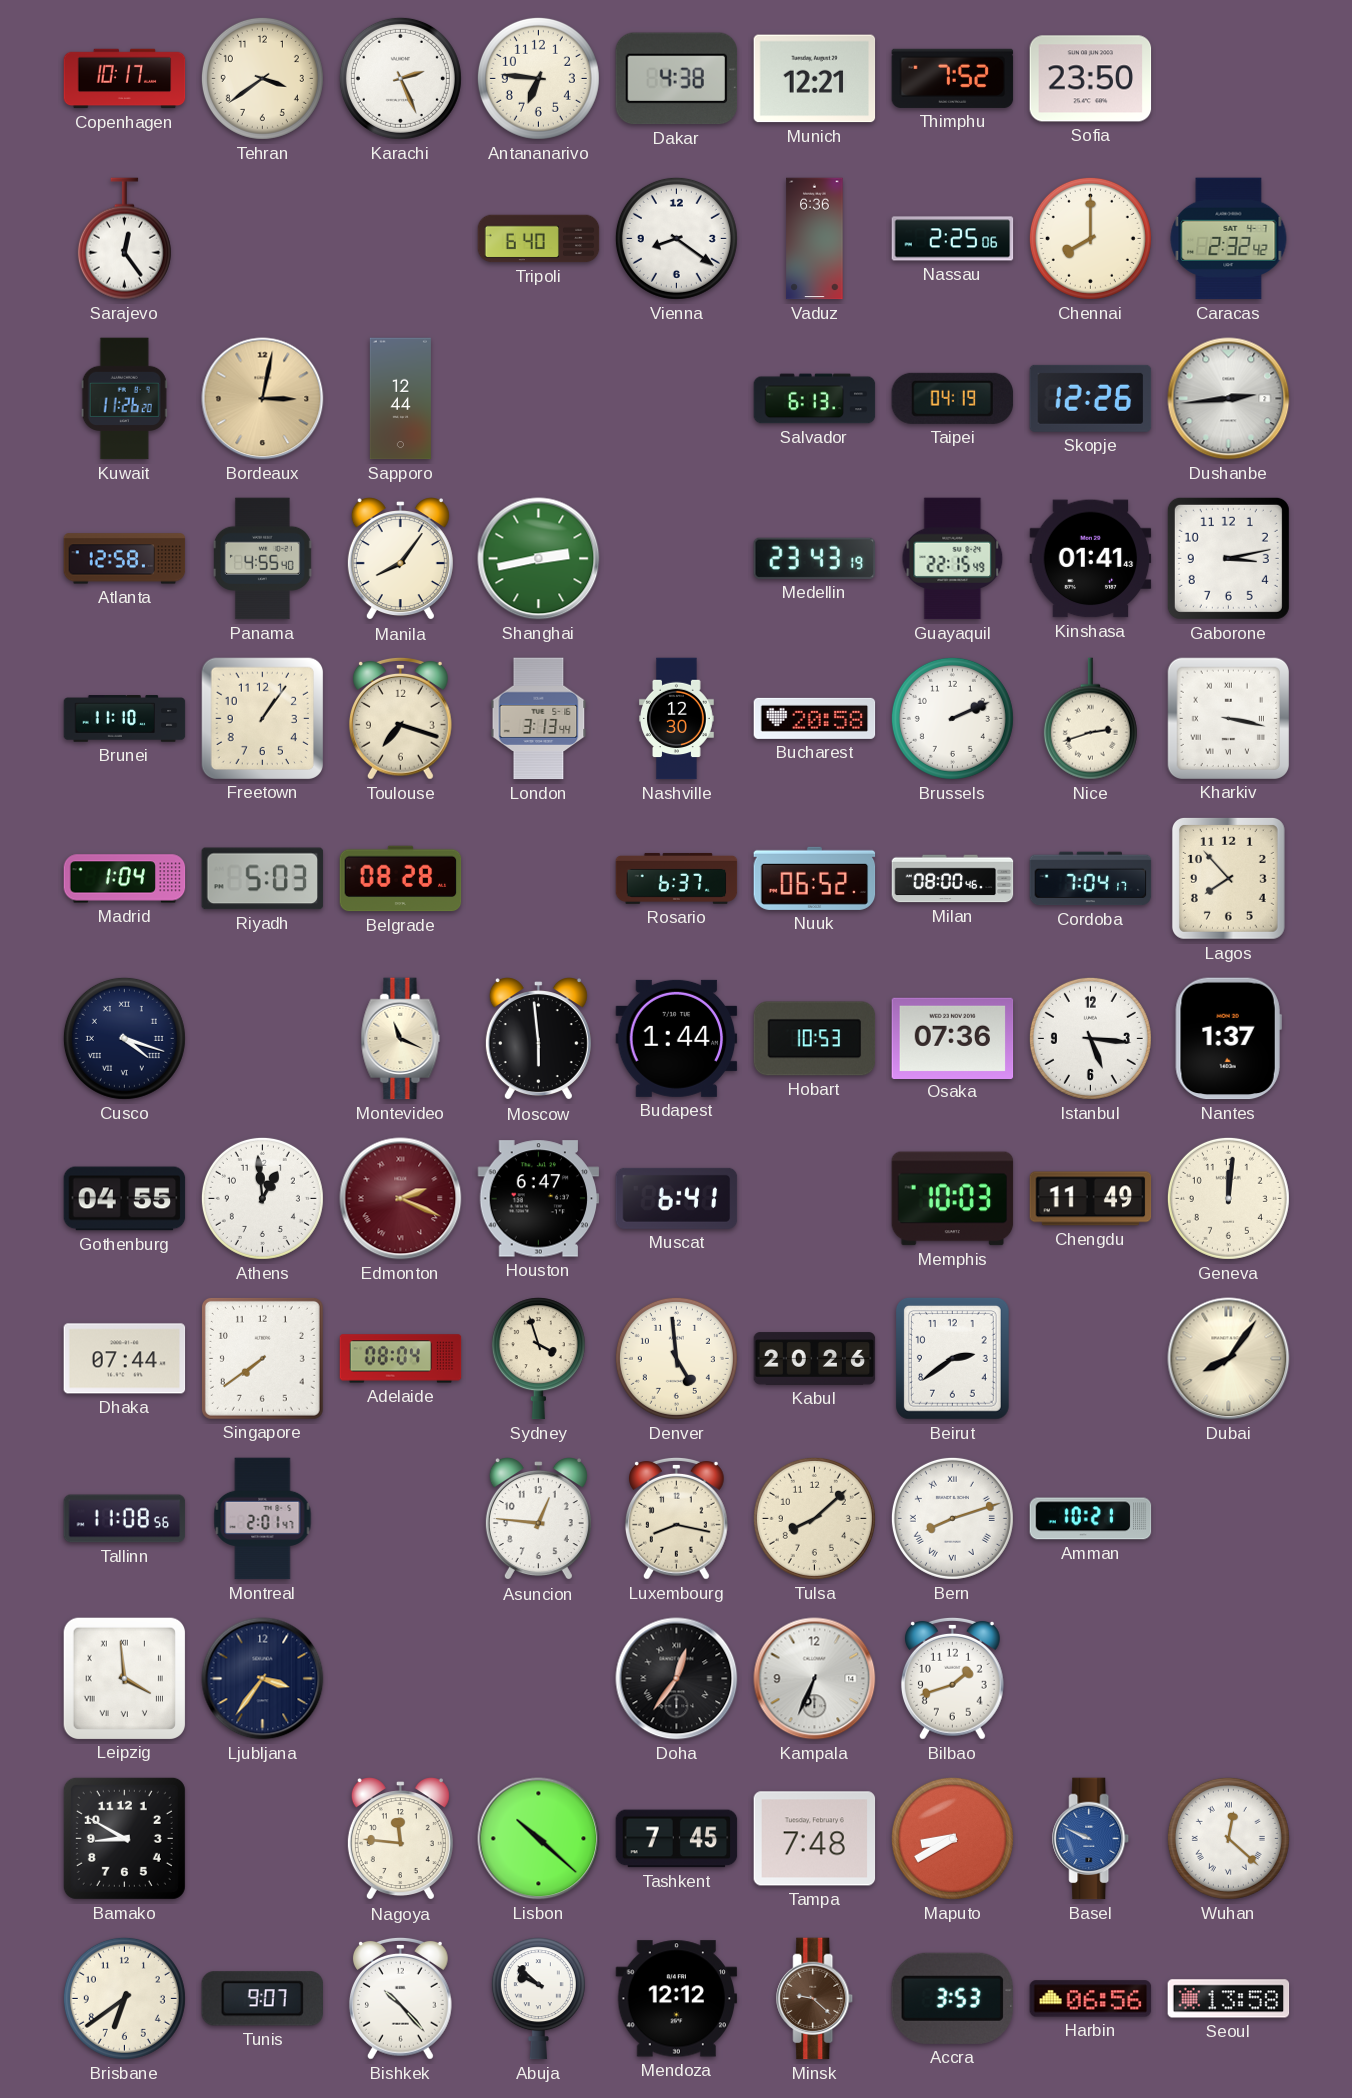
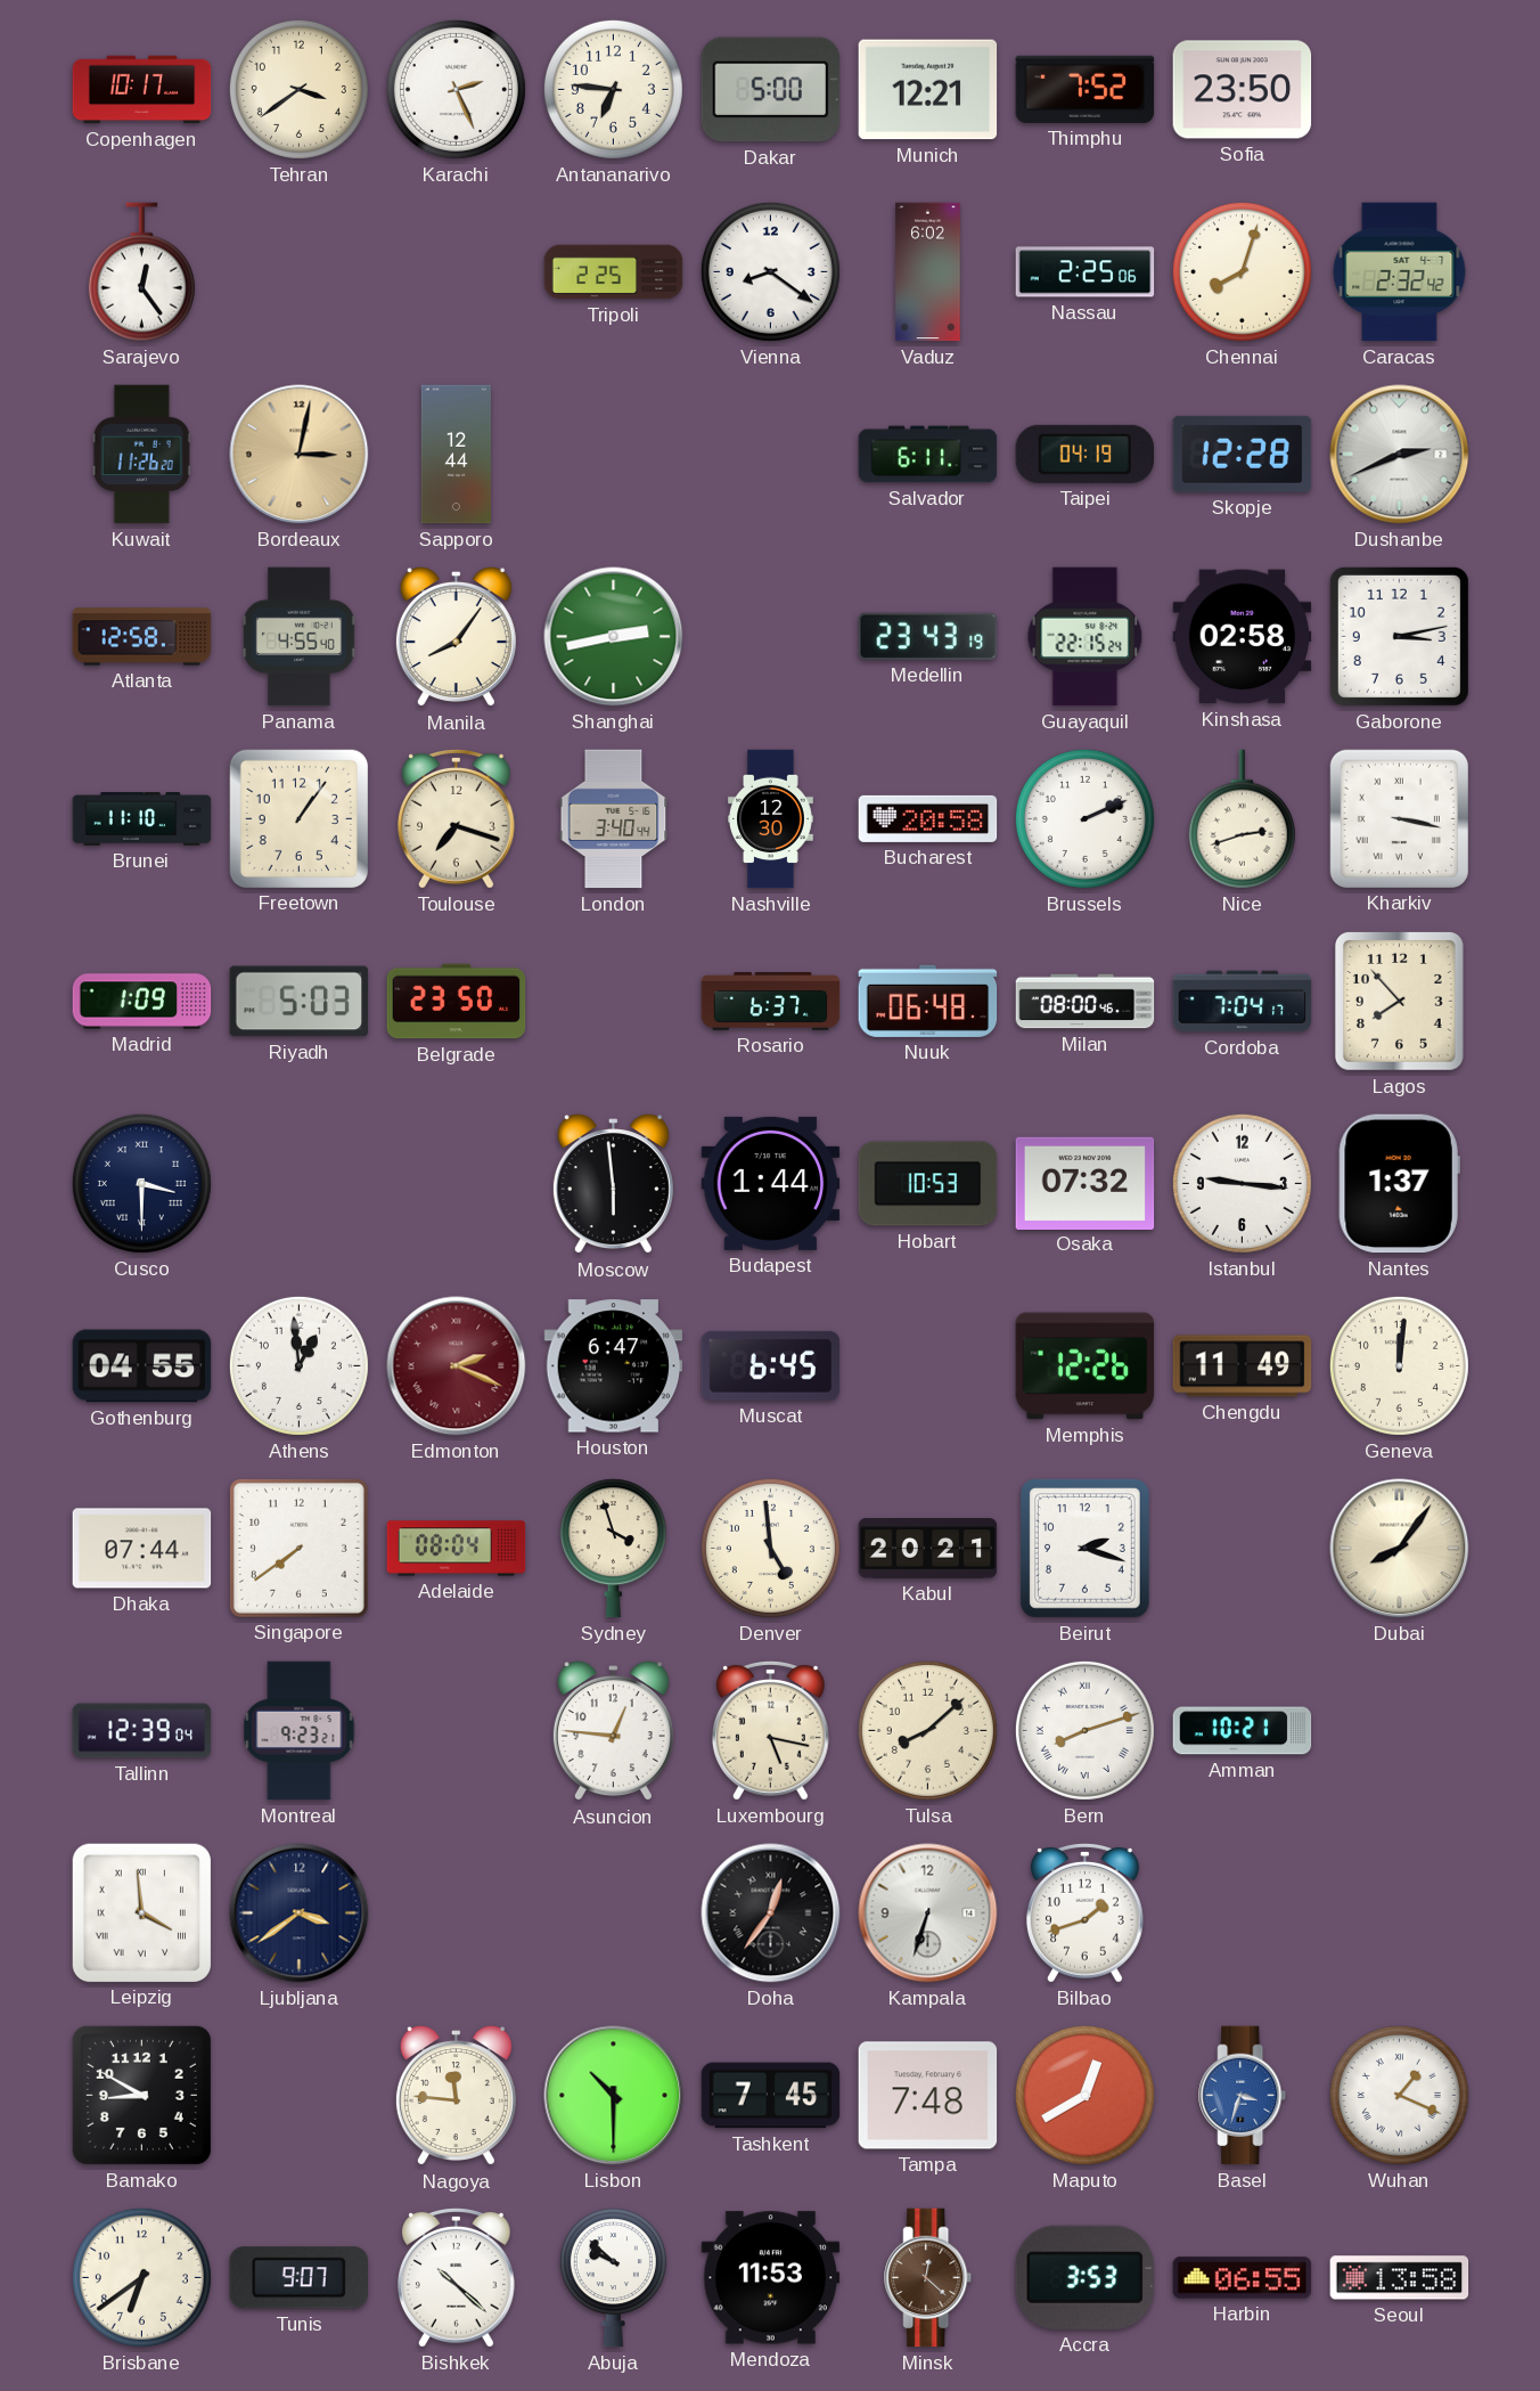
Dakar: 4:38 -> 5:00 (771, 90)
Tripoli: 6:40 -> 2:25 (614, 272)
Vaduz: 6:36 -> 6:02 (928, 272)
Chennai: 8:00 -> 8:03 (1242, 271)
Salvador: 6:13 -> 6:11 (928, 455)
Skopje: 12:26 -> 12:28 (1243, 454)
Dushanbe: 2:44 -> 2:41 (1400, 455)
Guayaquil: 22:15:49 -> 22:15:24 (1086, 637)
Kinshasa: 01:41 -> 02:58 (1243, 637)
London: 3:13 -> 3:40 (614, 819)
Madrid: 1:04 -> 1:09 (142, 1002)
Belgrade: 08:28 -> 23:50 (457, 1002)
Nuuk: 06:52 -> 06:48 (928, 1001)
Cusco: 4:18 -> 3:30 (141, 1183)
Montevideo: 11:19 -> none (401, 1039)
Osaka: 07:36 -> 07:32 (1086, 1183)
Istanbul: 5:16 -> 9:16 (1242, 1183)
Muscat: 6:41 -> 6:45 (771, 1365)
Memphis: 10:03 -> 12:26 (1086, 1366)
Kabul: 20:26 -> 20:21 (928, 1549)
Beirut: 2:39 -> 2:18 (1084, 1548)
Tallinn: 11:08 -> 12:39 (142, 1731)
Montreal: 2:01 -> 9:23 (300, 1731)
Luxembourg: 8:17 -> 5:17 (770, 1730)
Ljubljana: 3:36 -> 3:39 (300, 1913)
Kampala: 6:34 -> 6:33 (928, 1913)
Lisbon: 10:22 -> 10:30 (614, 2096)
Maputo: 8:40 -> 12:40 (1084, 2095)
Basel: 9:49 -> 3:33 (1243, 2096)
Wuhan: 12:22 -> 1:19 (1399, 2095)
Bishkek: 10:23 -> 10:22 (456, 2277)
Mendoza: 12:12 -> 11:53 (771, 2278)
Minsk: 9:22 -> 12:22 (928, 2278)
Harbin: 06:56 -> 06:55 (1243, 2278)
